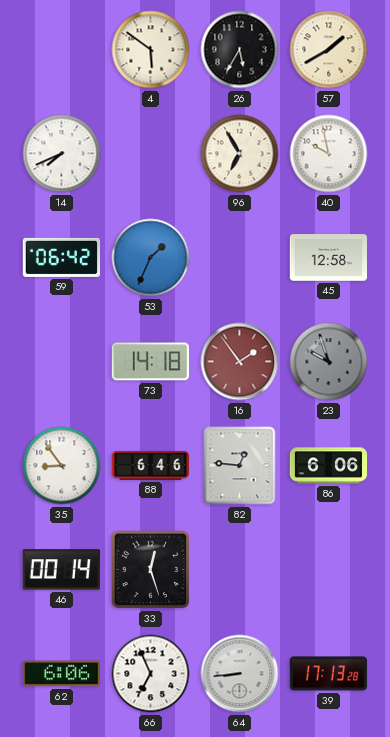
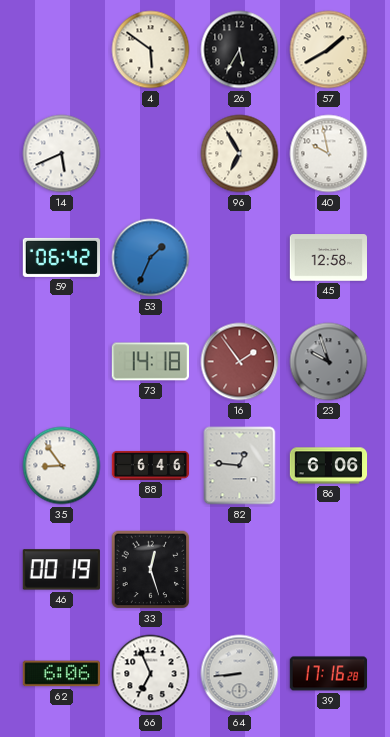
14: 7:41 -> 5:41 (62, 154)
46: 00:14 -> 00:19 (61, 570)
39: 17:13 -> 17:16 (329, 674)
